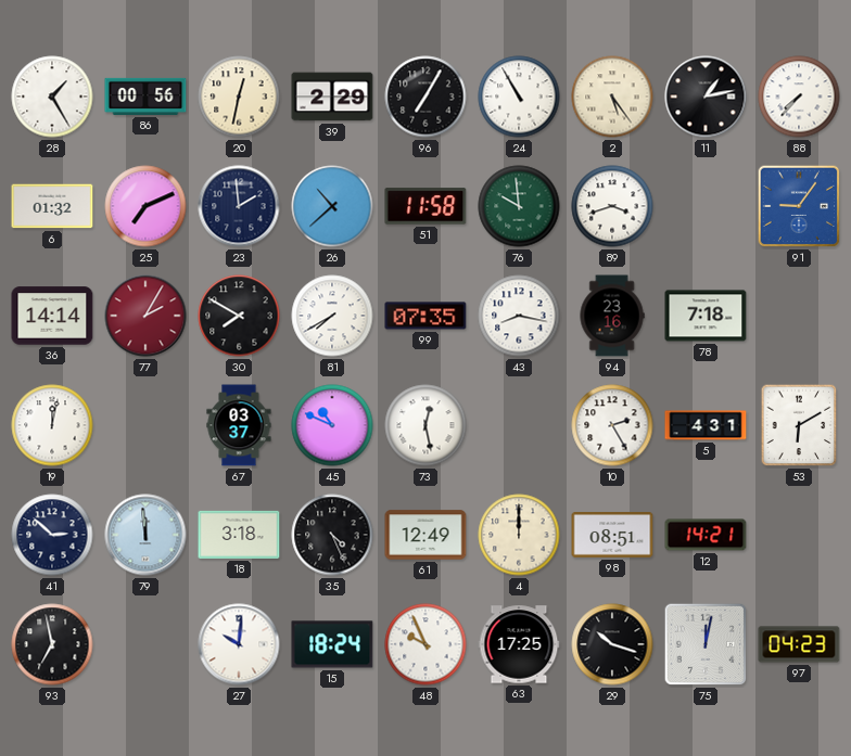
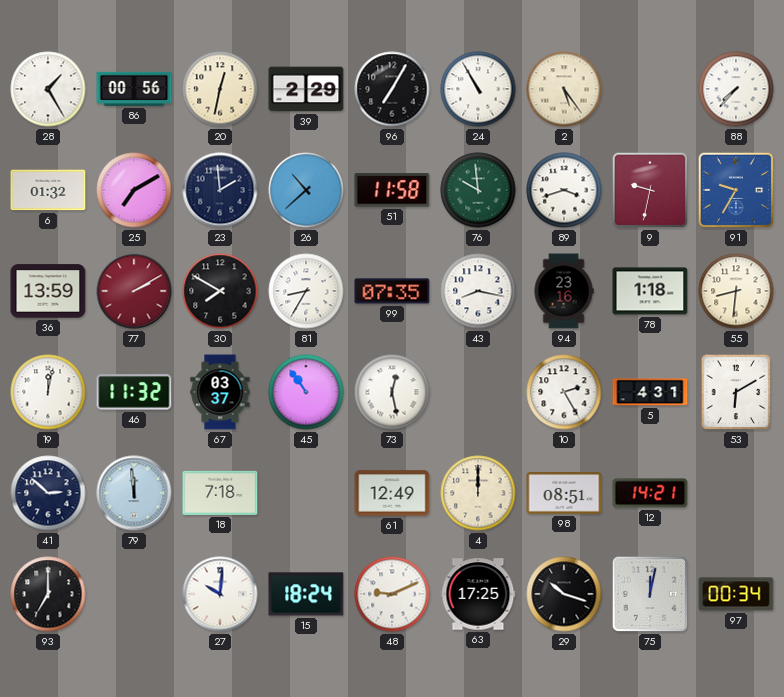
11: 1:13 -> none (706, 97)
25: 7:11 -> 7:10 (134, 190)
9: none -> 9:32 (650, 190)
91: 9:06 -> 9:35 (736, 190)
36: 14:14 -> 13:59 (48, 291)
77: 2:05 -> 2:10 (134, 291)
81: 7:40 -> 8:35 (306, 291)
78: 7:18 -> 1:18 (650, 291)
55: none -> 8:31 (736, 291)
46: none -> 11:32 (134, 392)
45: 10:49 -> 10:54 (306, 392)
18: 3:18 -> 7:18 (220, 493)
35: 4:26 -> none (332, 535)
93: 6:58 -> 7:00 (48, 594)
48: 9:56 -> 9:11 (392, 594)
97: 04:23 -> 00:34 (736, 594)
